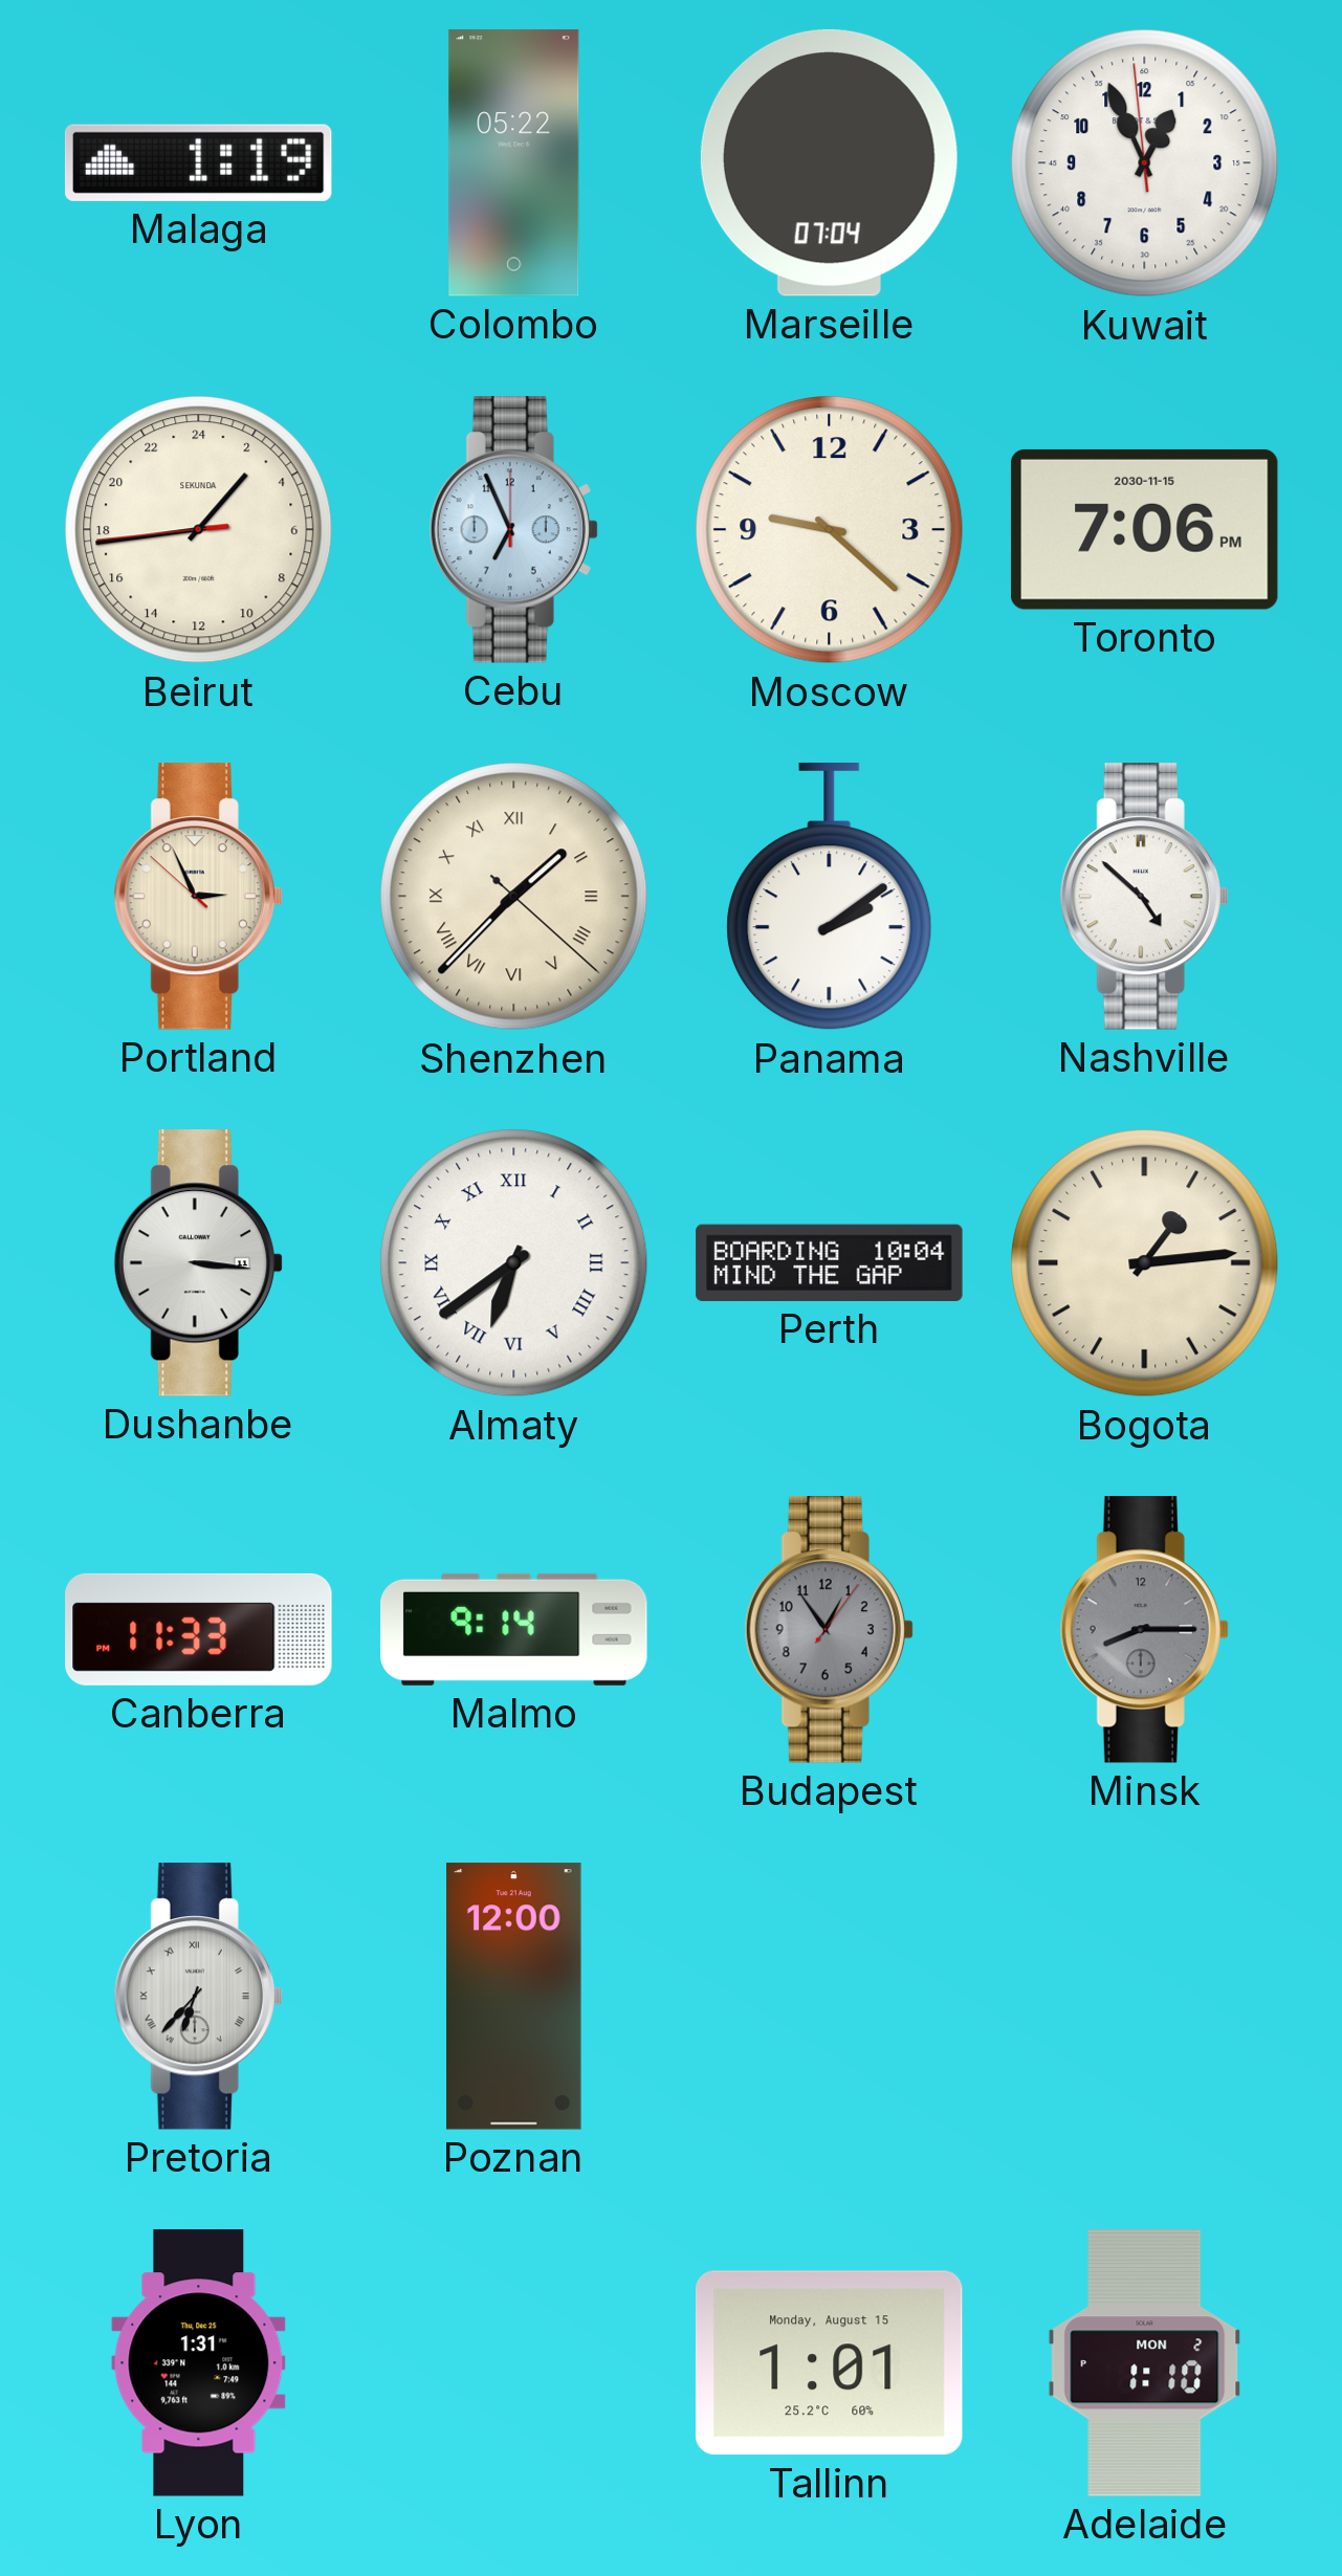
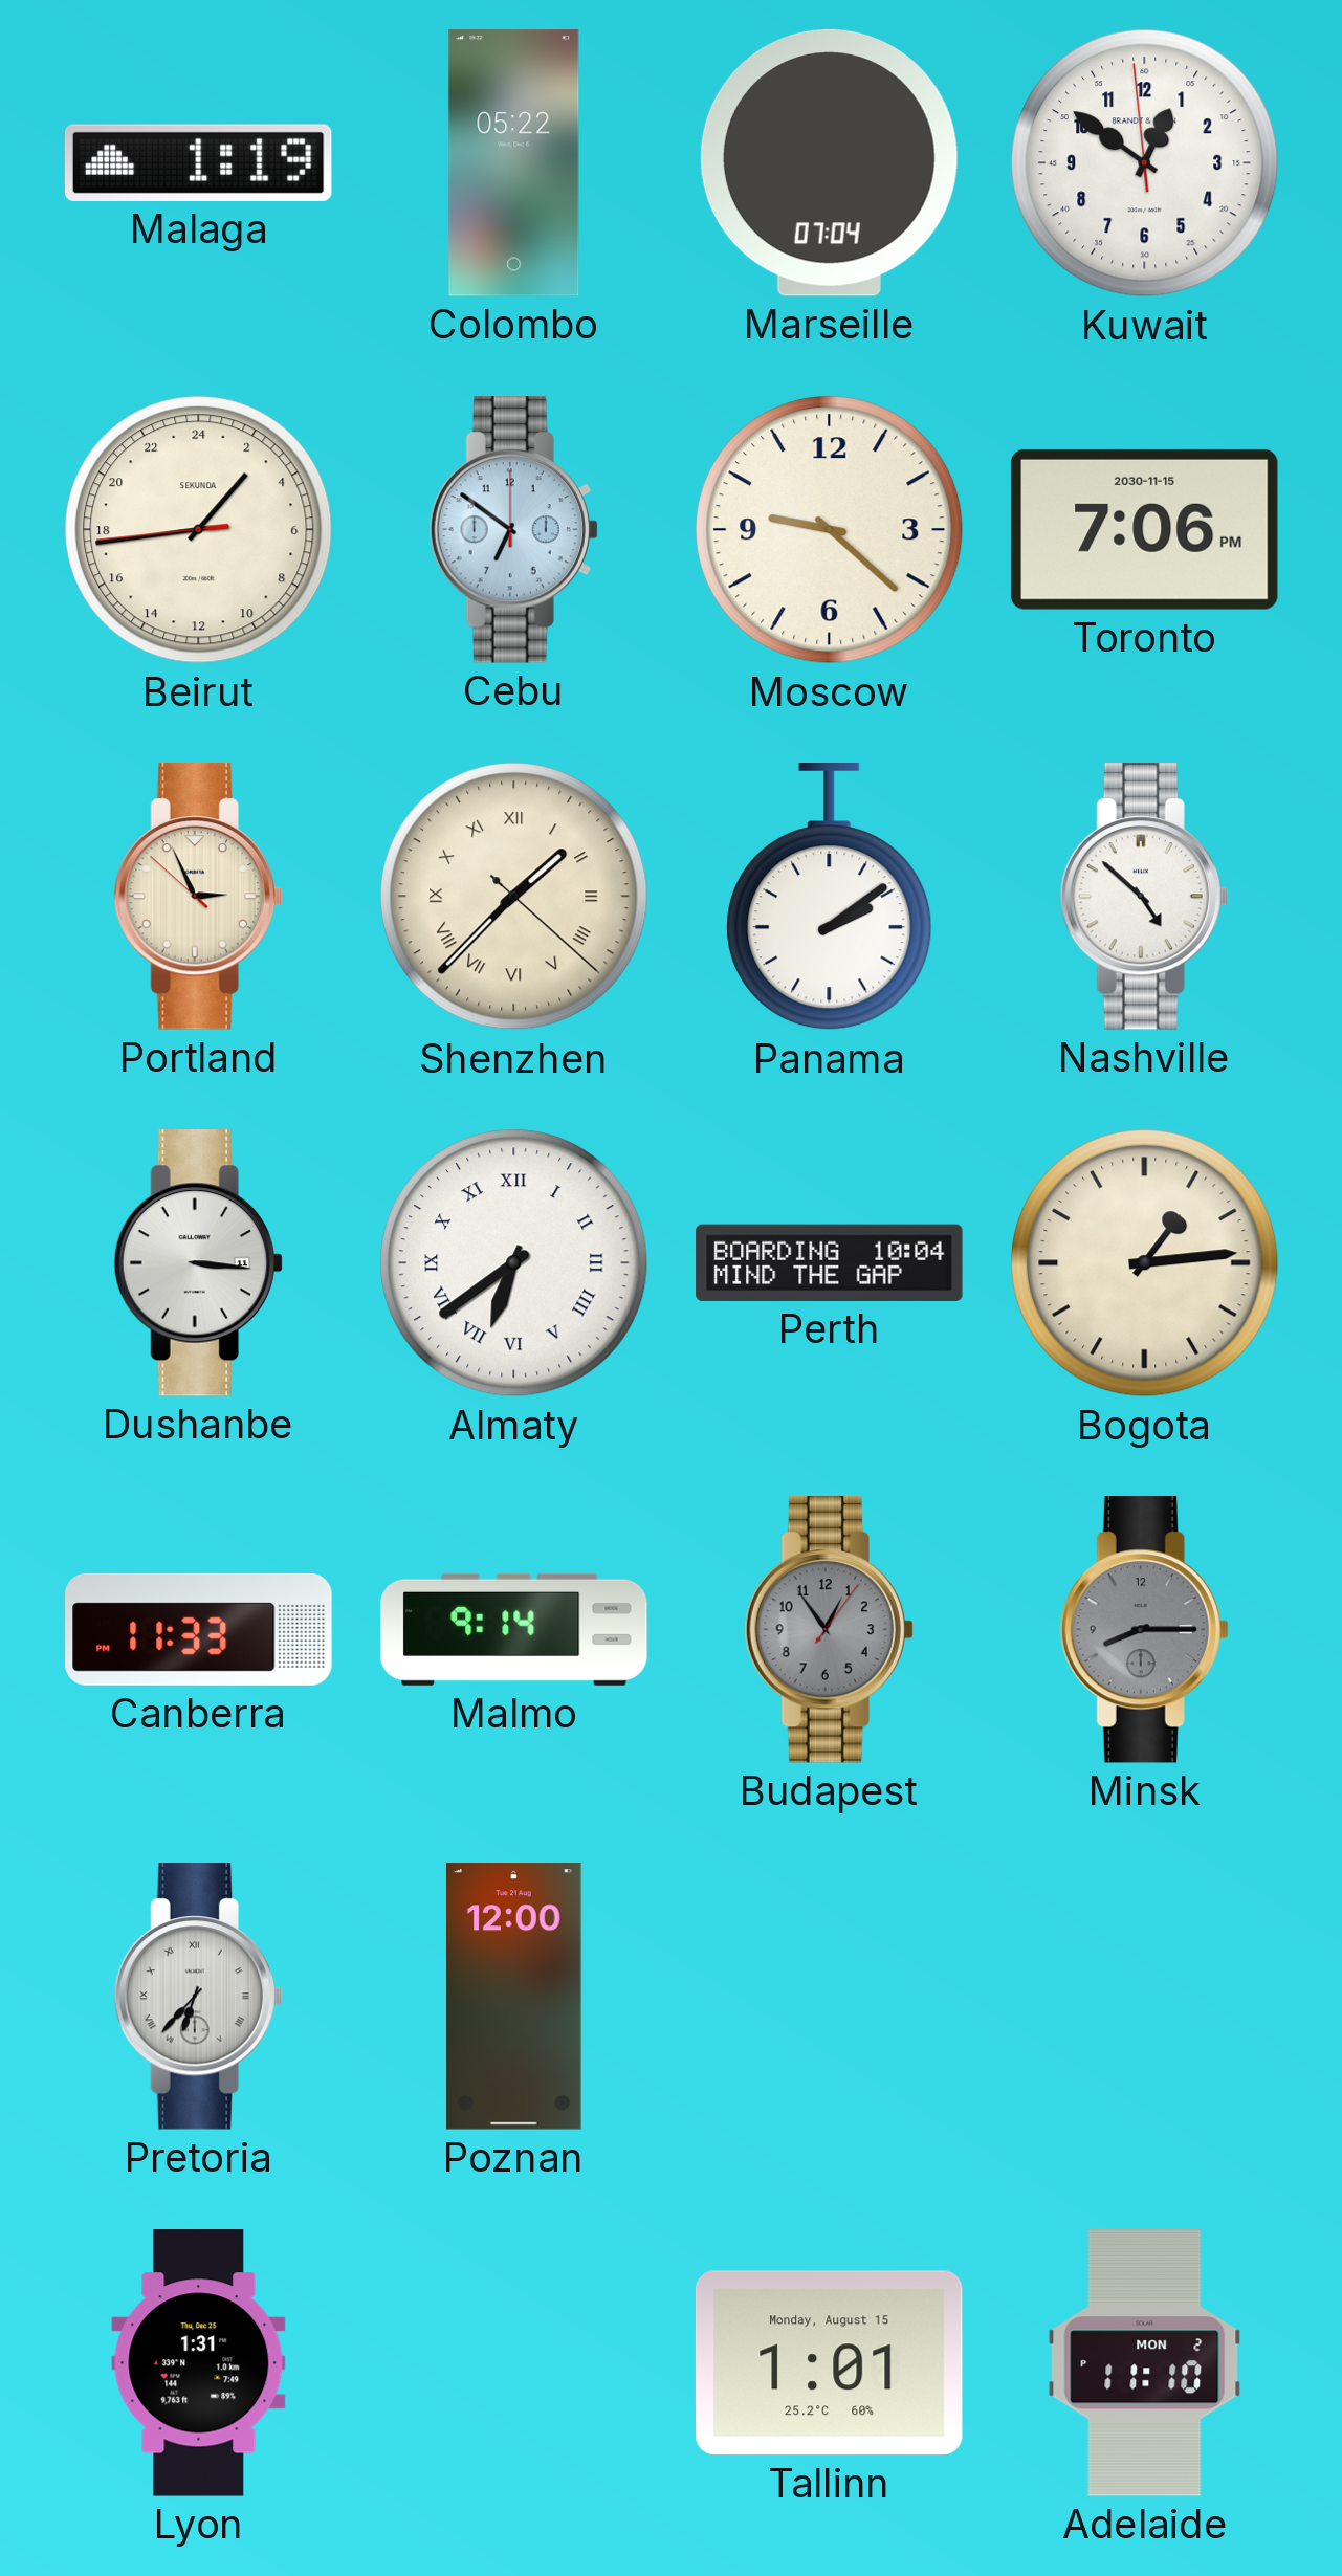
Kuwait: 12:55 -> 12:50 (1145, 163)
Cebu: 6:56 -> 6:51 (513, 530)
Adelaide: 1:10 -> 11:10 (1145, 2363)
